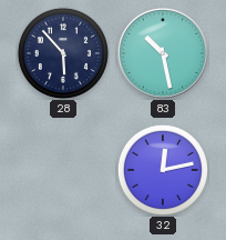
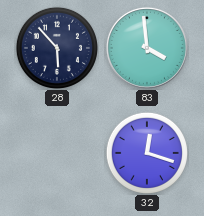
83: 10:28 -> 3:59 (147, 48)
32: 12:13 -> 12:18 (147, 153)
